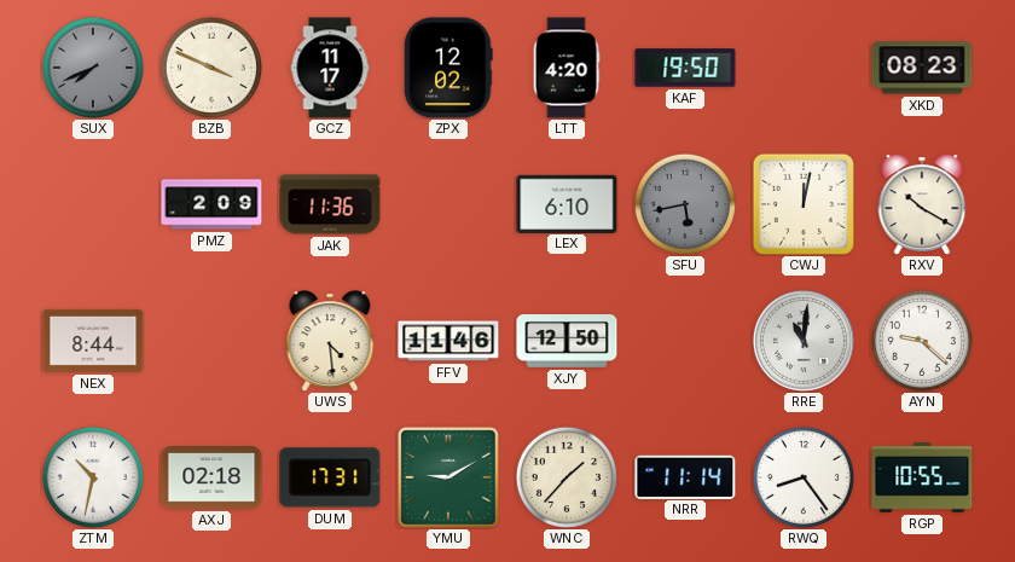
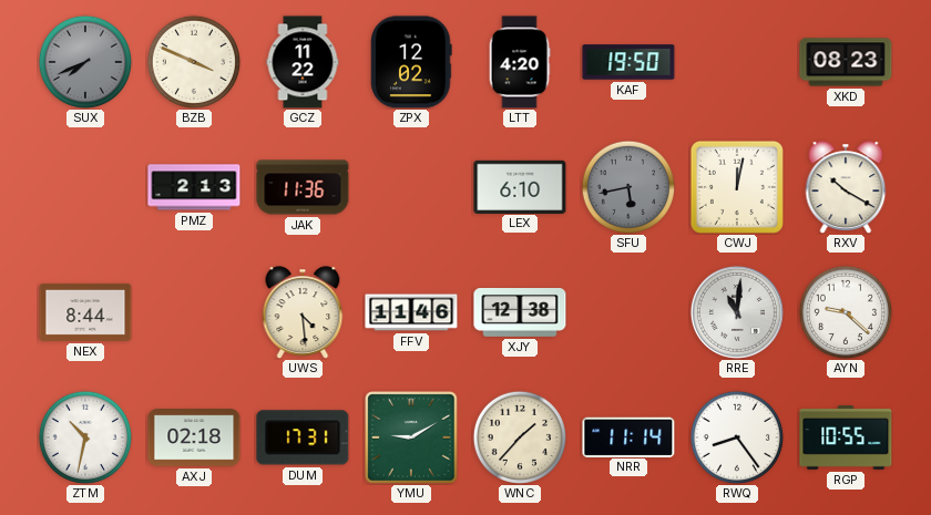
GCZ: 11:17 -> 11:22 (303, 62)
PMZ: 2:09 -> 2:13 (194, 187)
XJY: 12:50 -> 12:38 (520, 313)
